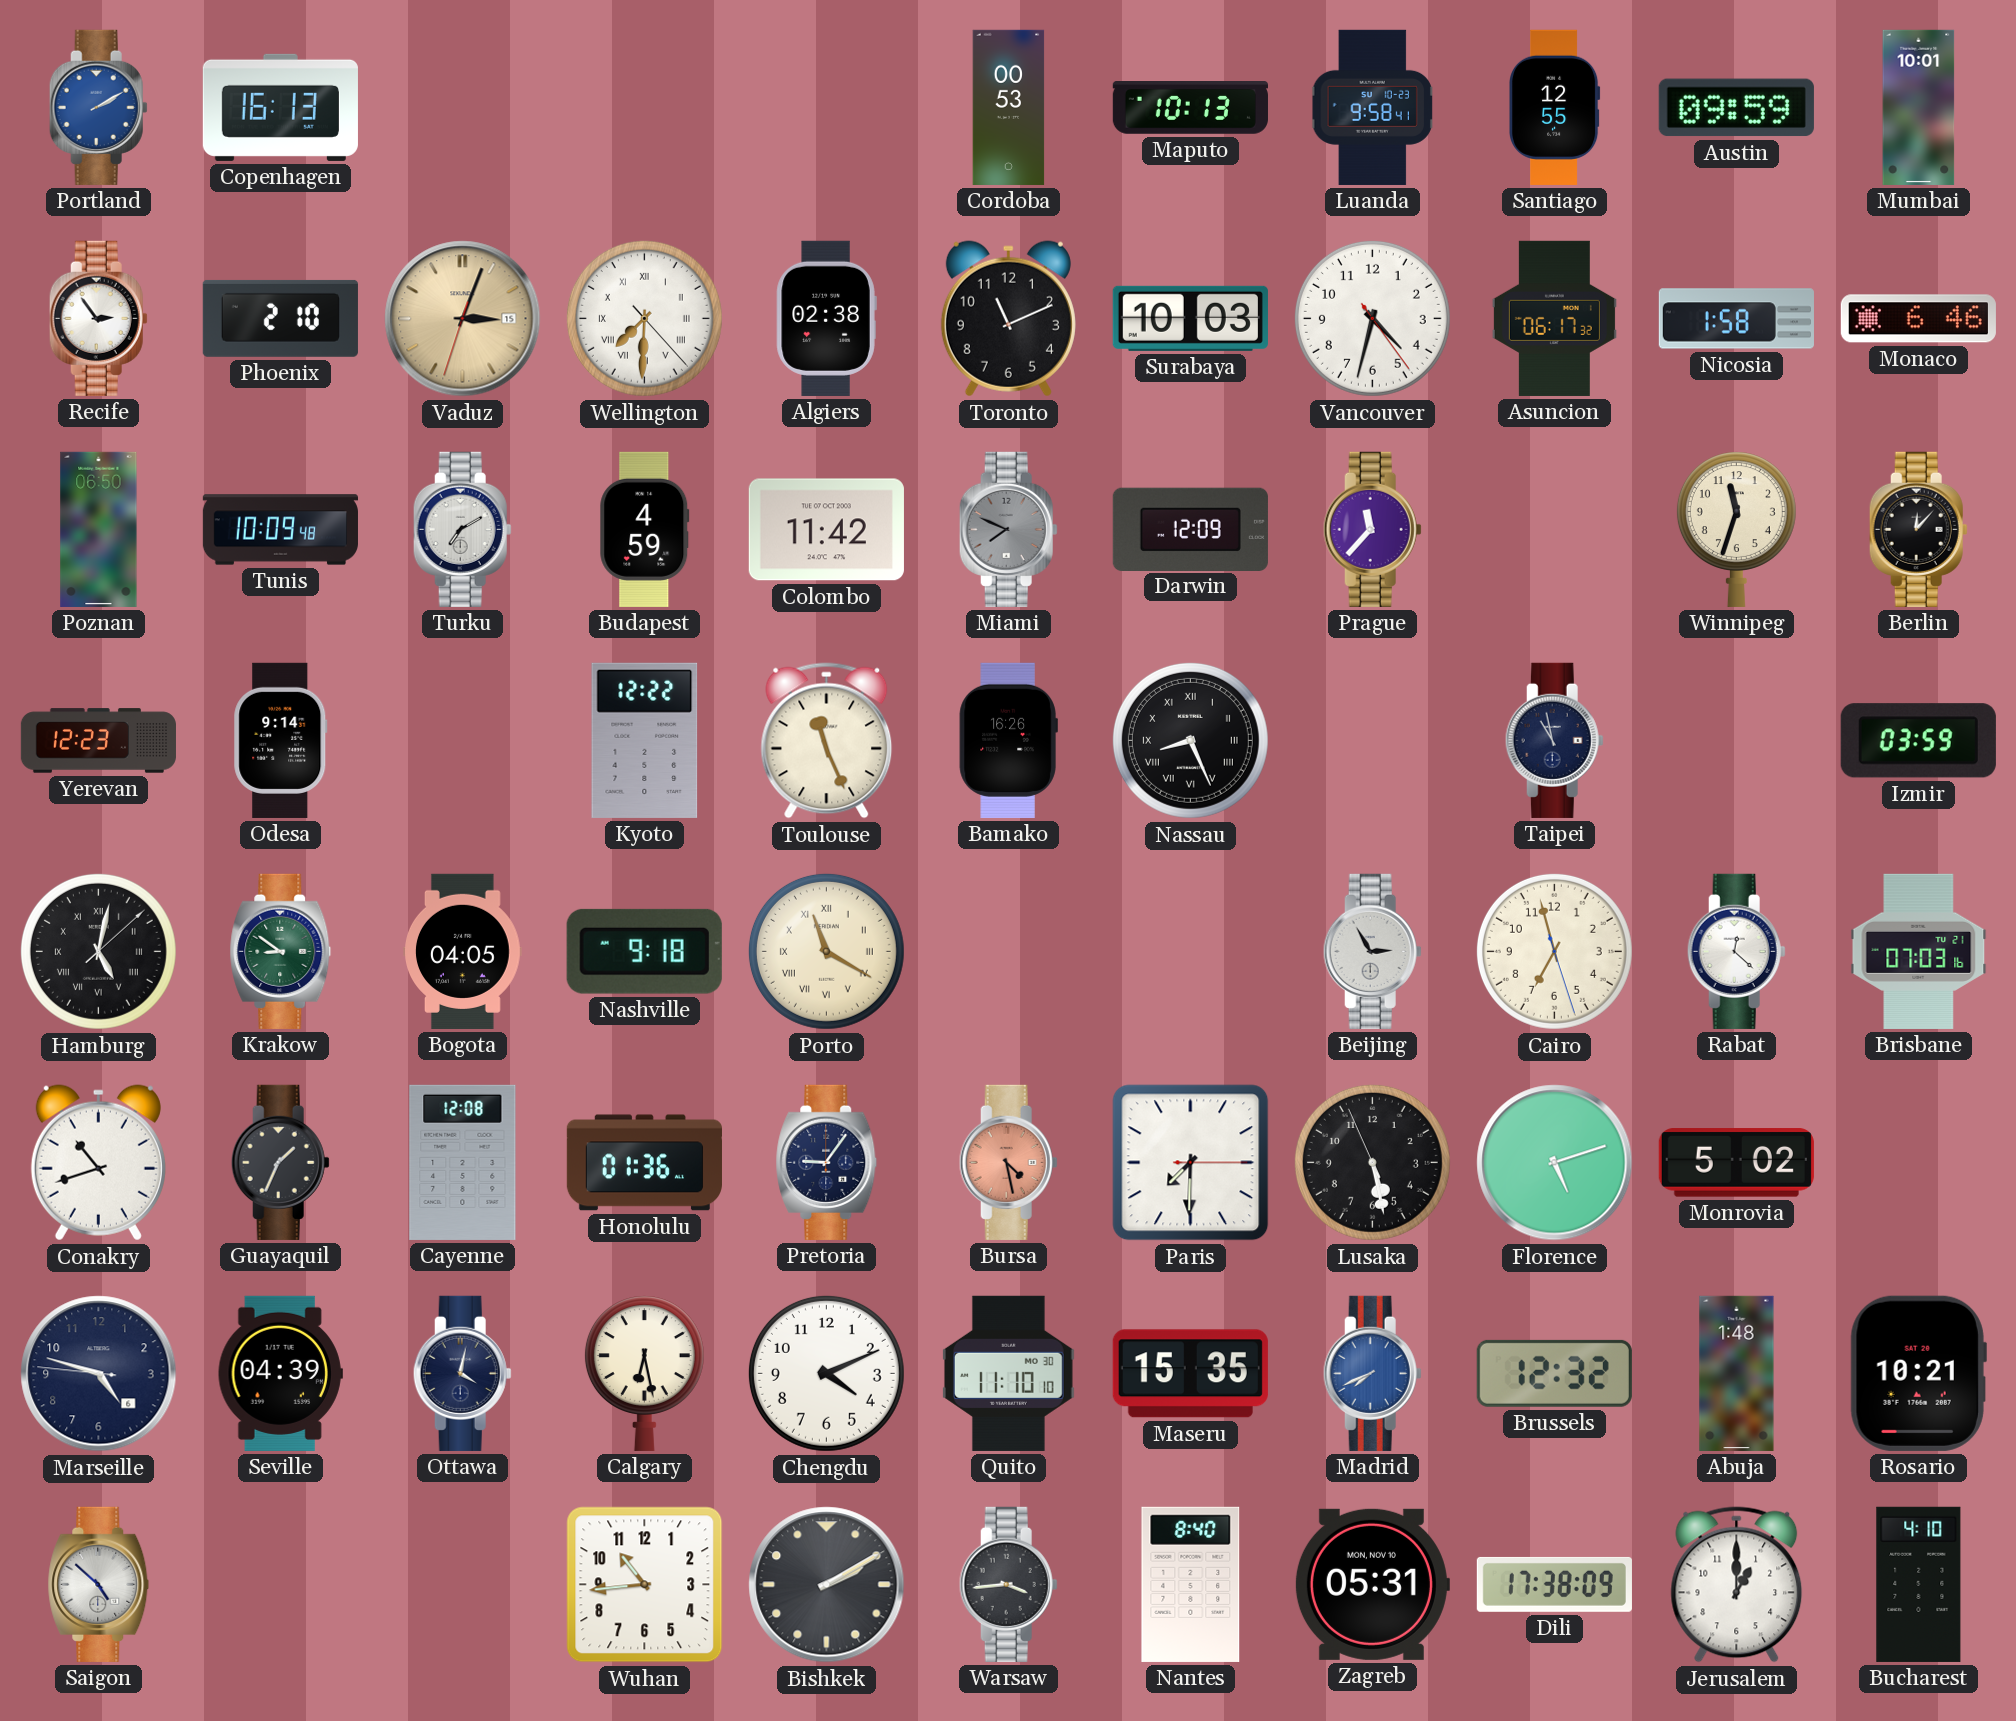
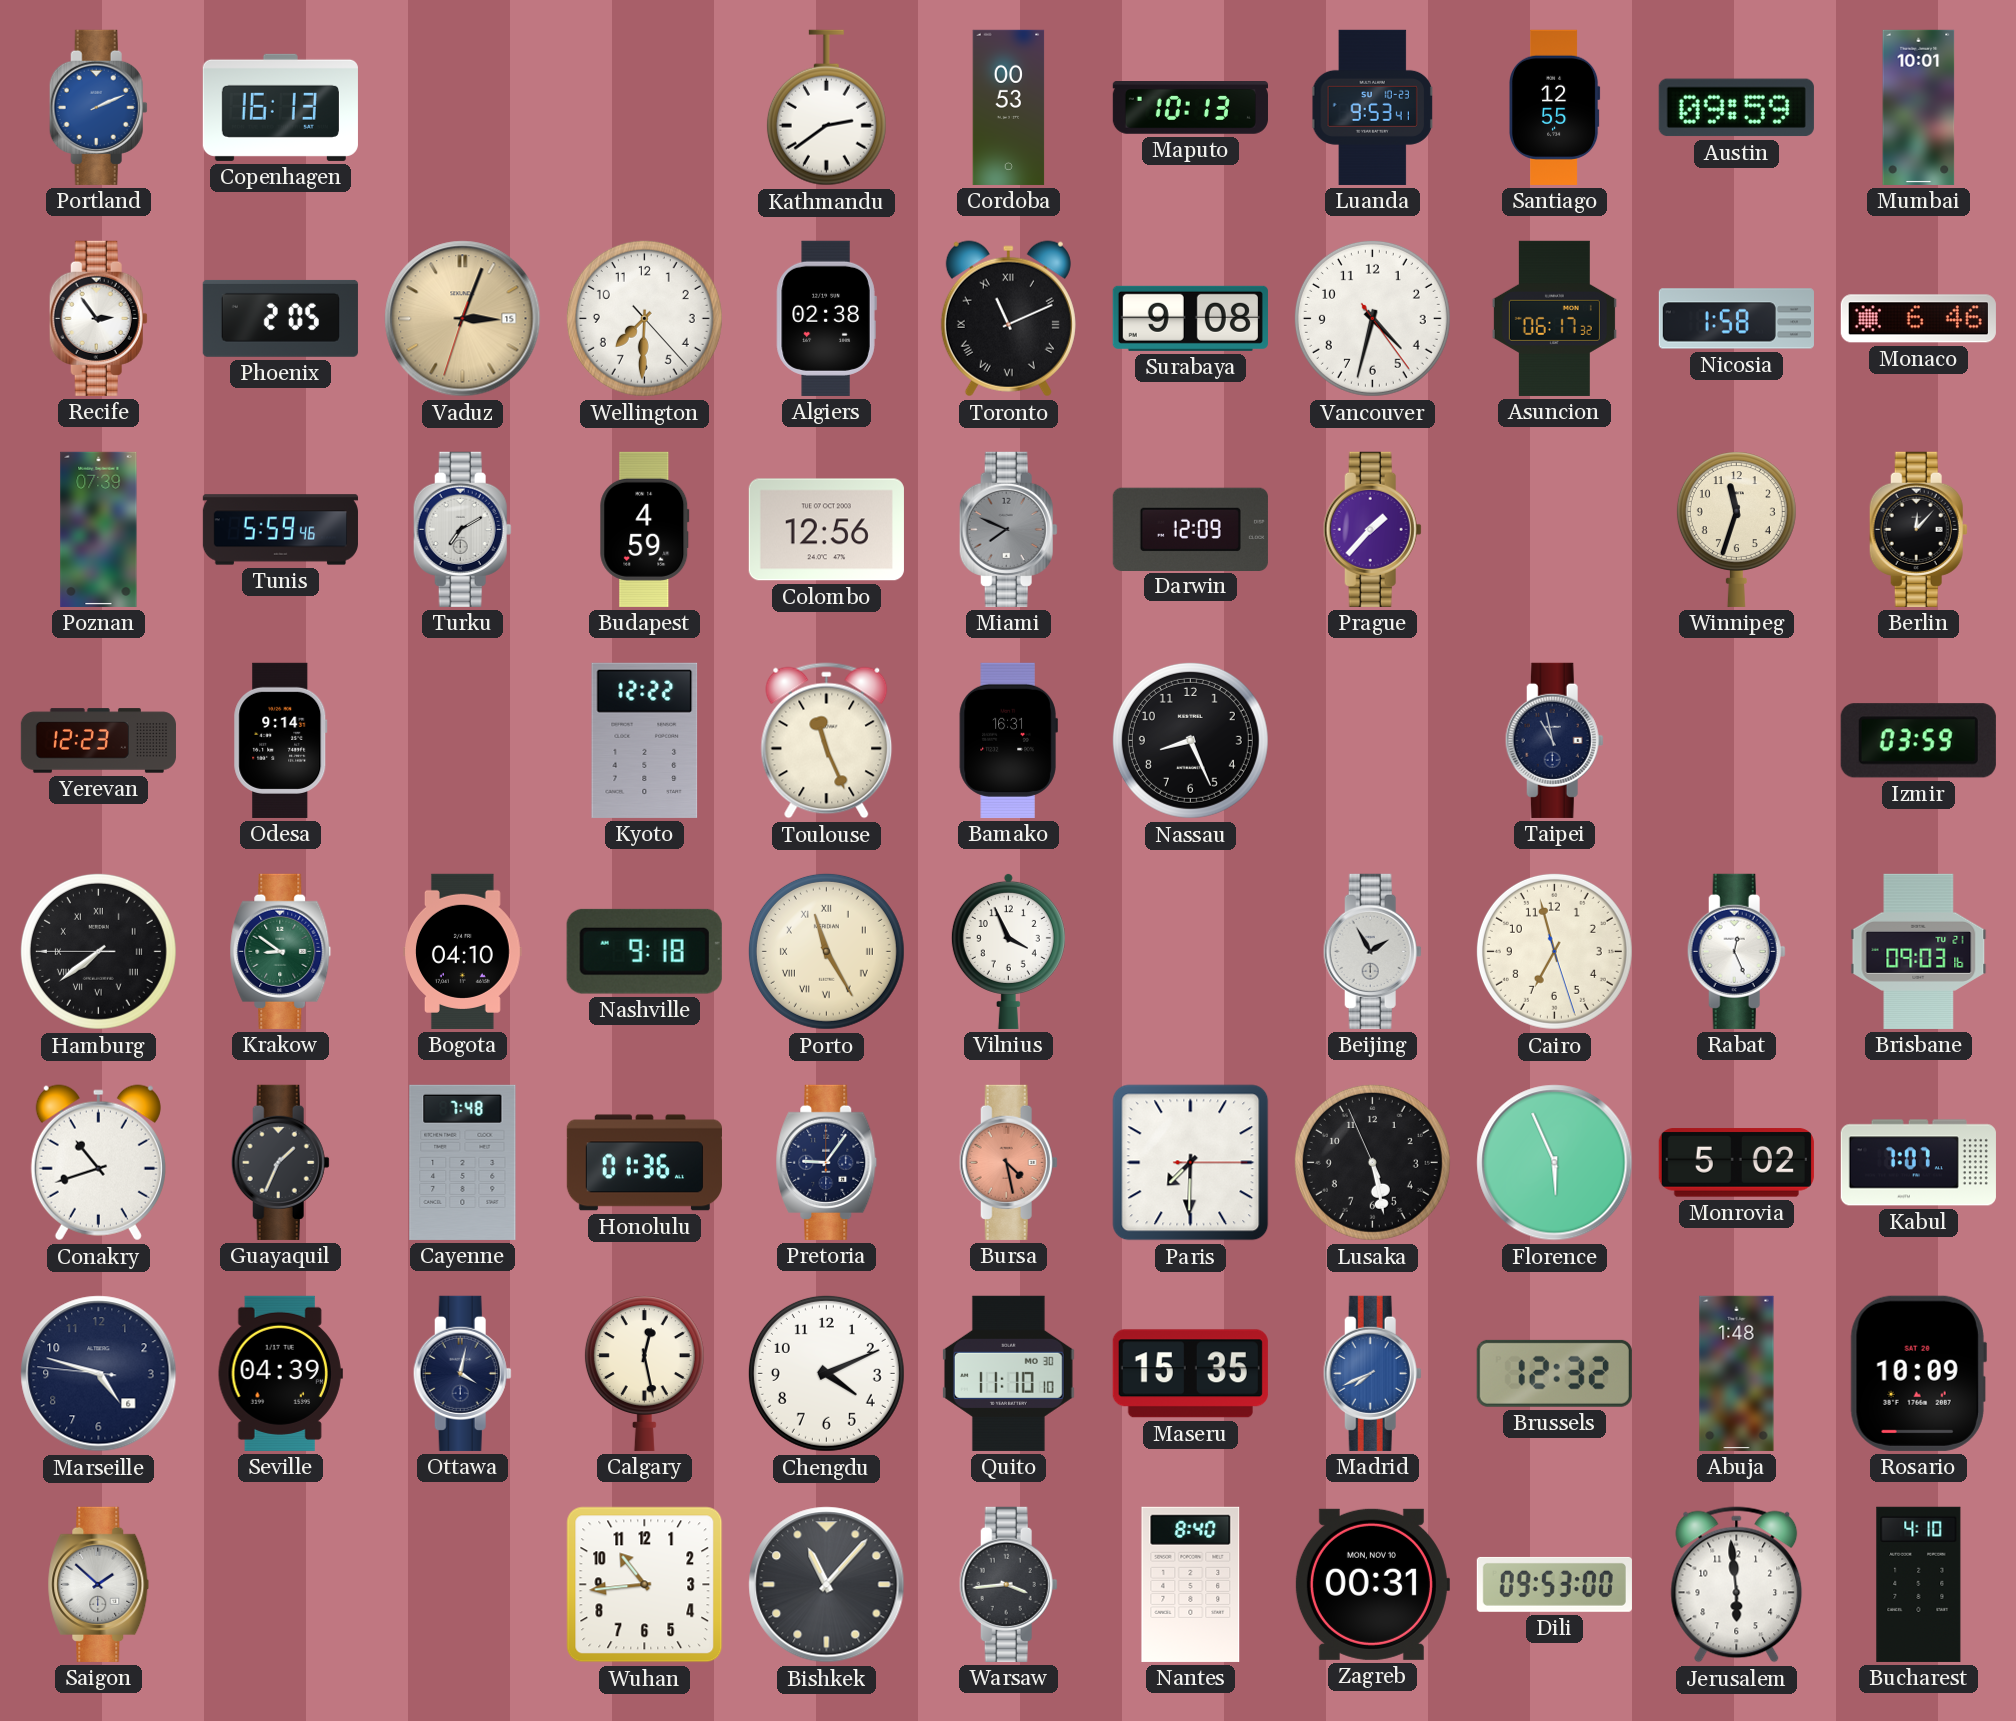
Portland: 2:10 -> 2:11 (98, 107)
Kathmandu: none -> 2:39 (826, 108)
Luanda: 9:58 -> 9:53 (1373, 107)
Phoenix: 2:10 -> 2:05 (280, 318)
Wellington numerals: Roman -> Arabic (644, 318)
Toronto numerals: Arabic -> Roman (1008, 319)
Surabaya: 10:03 -> 9:08 (1190, 318)
Poznan: 06:50 -> 07:39 (99, 529)
Tunis: 10:09 -> 5:59 (280, 530)
Colombo: 11:42 -> 12:56 (826, 530)
Prague: 11:37 -> 1:37 (1372, 529)
Bamako: 16:26 -> 16:31 (1008, 740)
Nassau numerals: Roman -> Arabic (1190, 740)
Hamburg: 5:02 -> 7:38 (98, 951)
Bogota: 04:05 -> 04:10 (463, 951)
Porto: 11:20 -> 11:25 (826, 951)
Vilnius: none -> 3:56 (1008, 951)
Beijing: 2:55 -> 1:55 (1372, 951)
Rabat: 12:22 -> 12:26 (1736, 951)
Brisbane: 07:03 -> 09:03 (1919, 951)
Cayenne: 12:08 -> 7:48 (463, 1162)
Florence: 5:12 -> 5:56 (1555, 1163)
Kabul: none -> 7:07 (1918, 1163)
Calgary: 6:28 -> 12:28 (644, 1373)
Rosario: 10:21 -> 10:09 (1918, 1373)
Saigon: 4:52 -> 1:52 (99, 1584)
Bishkek: 2:10 -> 11:07 (827, 1585)
Zagreb: 05:31 -> 00:31 (1372, 1584)
Dili: 17:38 -> 09:53 (1554, 1584)
Jerusalem: 1:00 -> 5:59 (1737, 1585)
